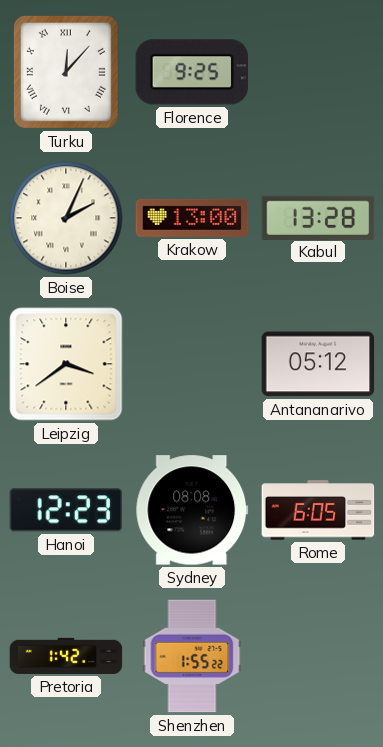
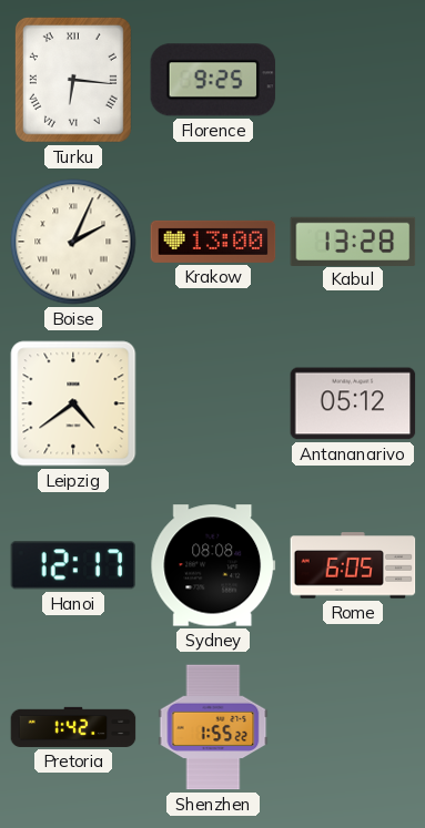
Turku: 12:07 -> 6:16 (73, 80)
Leipzig: 3:39 -> 4:39 (73, 403)
Hanoi: 12:23 -> 12:17 (72, 565)
